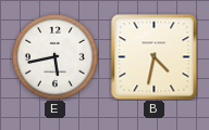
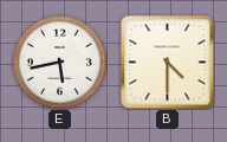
B: 4:32 -> 4:30 (168, 63)
